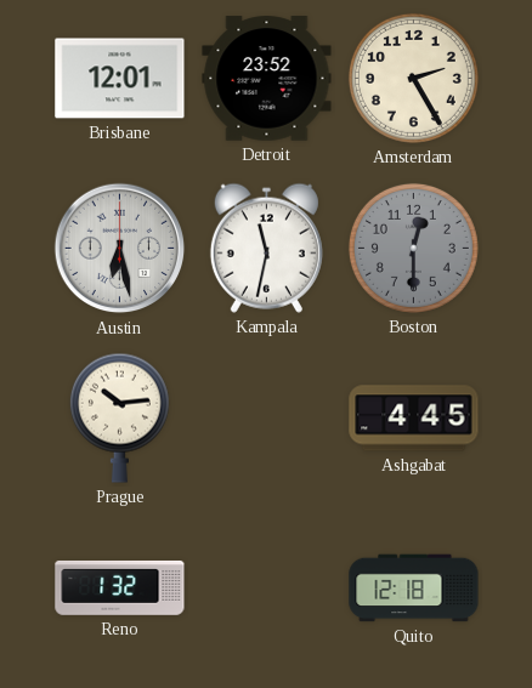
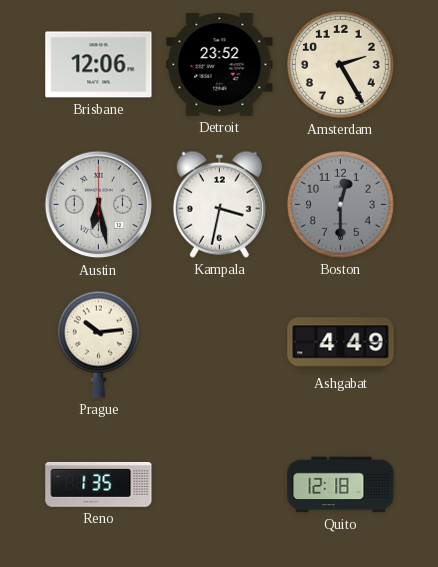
Brisbane: 12:01 -> 12:06 (99, 65)
Kampala: 11:32 -> 3:32 (219, 204)
Ashgabat: 4:45 -> 4:49 (341, 345)
Reno: 1:32 -> 1:35 (99, 485)
